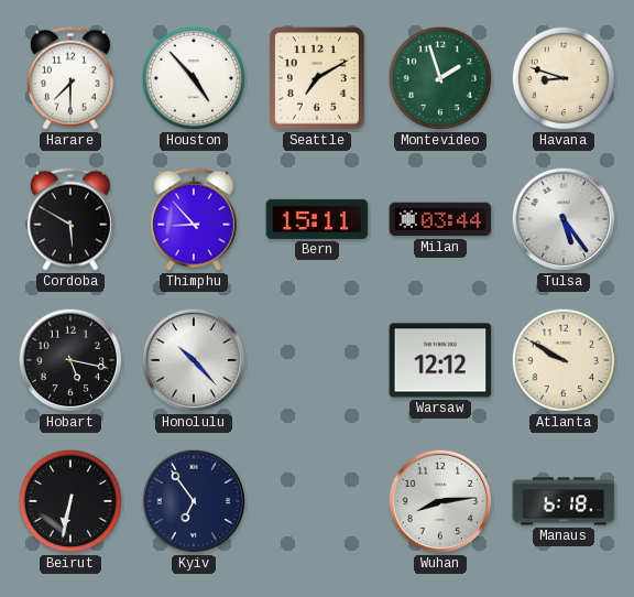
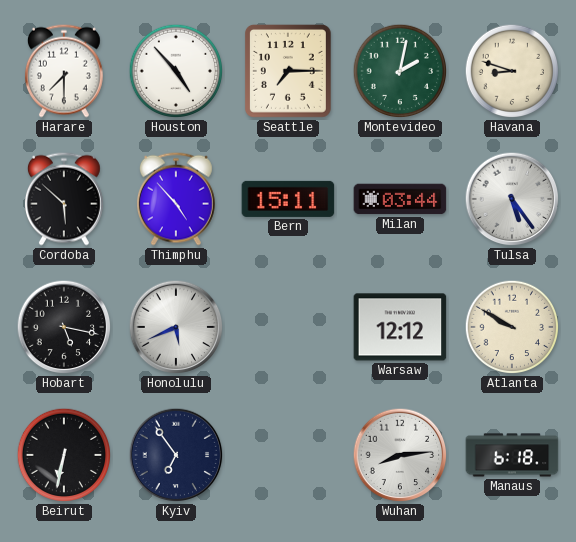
Seattle: 7:10 -> 7:15 (288, 71)
Montevideo: 1:57 -> 2:02 (400, 71)
Cordoba: 5:50 -> 5:52 (64, 199)
Thimphu: 8:53 -> 4:53 (176, 199)
Honolulu: 10:23 -> 5:41 (176, 327)
